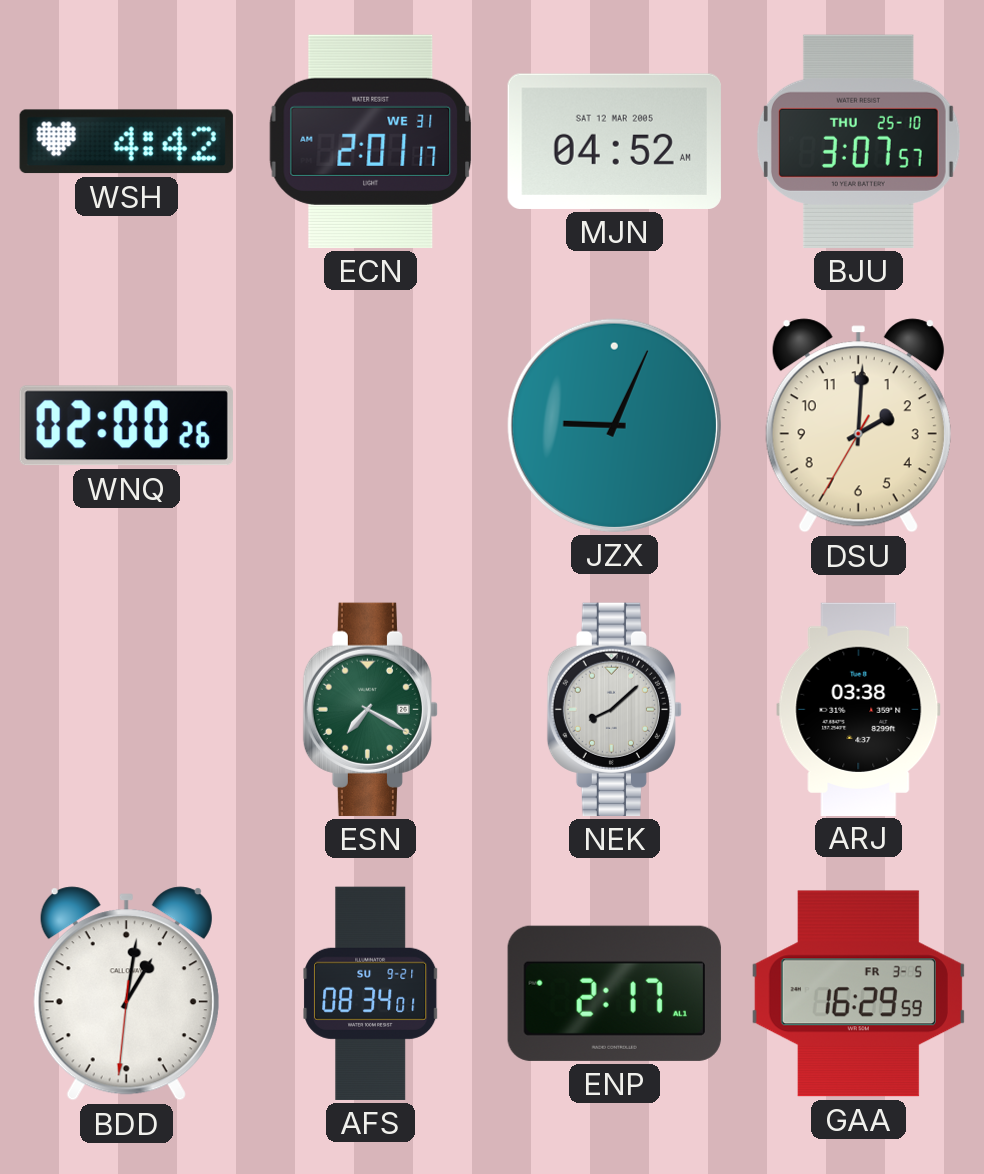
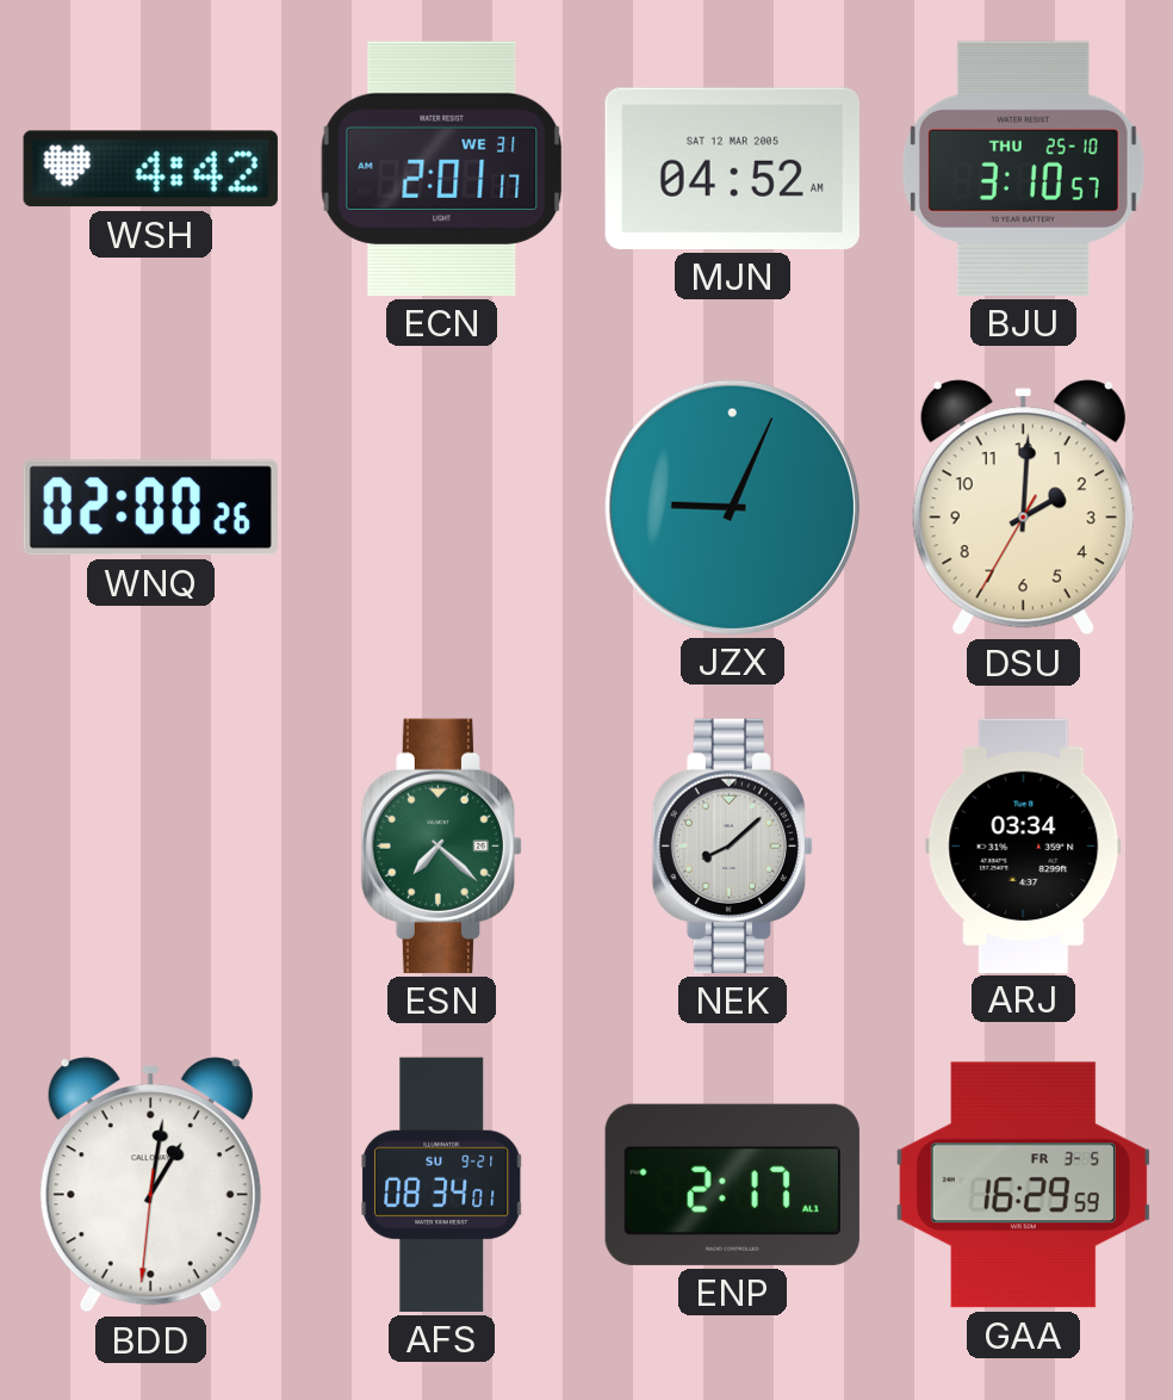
BJU: 3:07 -> 3:10 (1023, 168)
ESN: 7:20 -> 7:22 (441, 845)
ARJ: 03:38 -> 03:34 (1024, 845)
